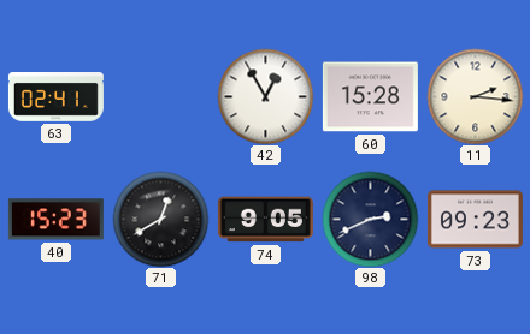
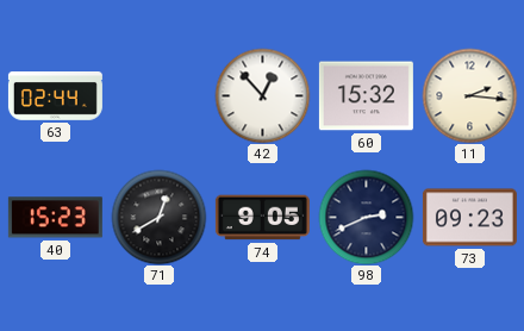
63: 02:41 -> 02:44 (55, 96)
42: 12:55 -> 12:53 (262, 95)
60: 15:28 -> 15:32 (366, 96)
